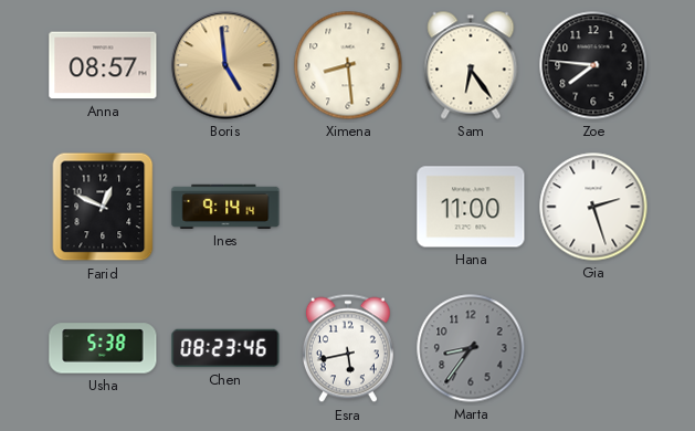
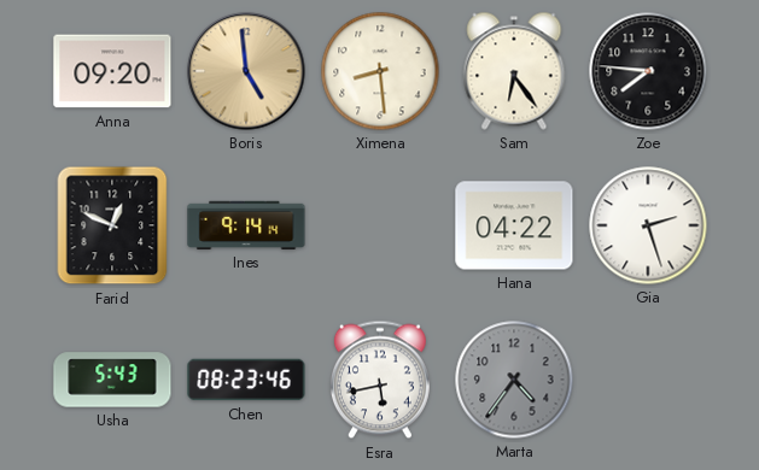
Anna: 08:57 -> 09:20 (112, 71)
Hana: 11:00 -> 04:22 (514, 225)
Usha: 5:38 -> 5:43 (112, 380)
Marta: 8:36 -> 4:36 (514, 380)
